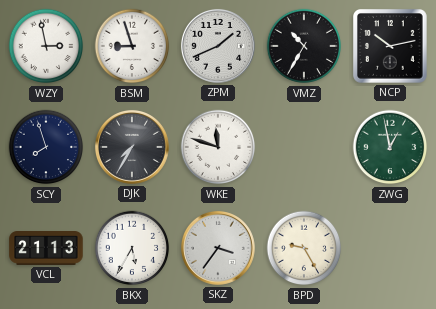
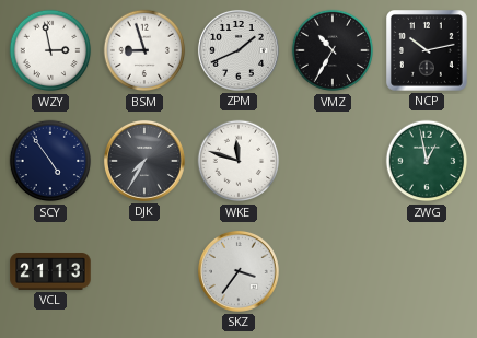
SCY: 7:57 -> 4:54 (50, 161)
BKX: 5:35 -> none (132, 248)
BPD: 9:25 -> none (304, 248)
